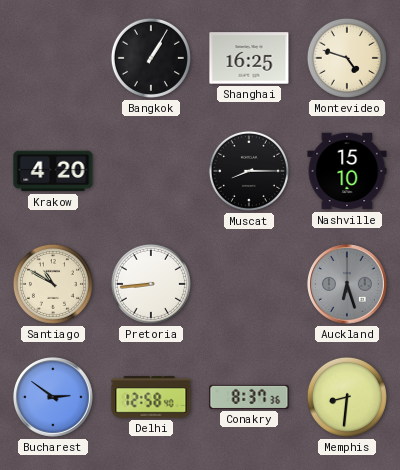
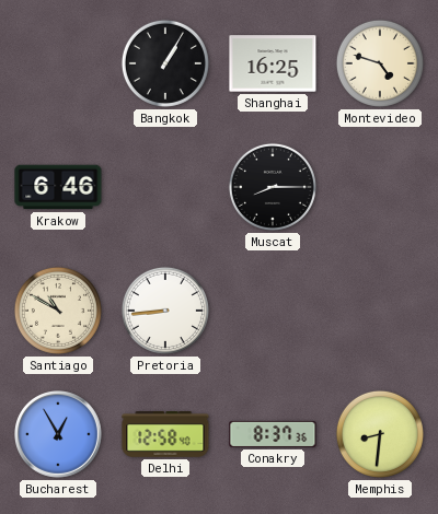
Krakow: 4:20 -> 6:46 (58, 187)
Nashville: 15:10 -> none (347, 171)
Auckland: 6:27 -> none (348, 285)
Bucharest: 2:51 -> 12:55 (59, 435)
